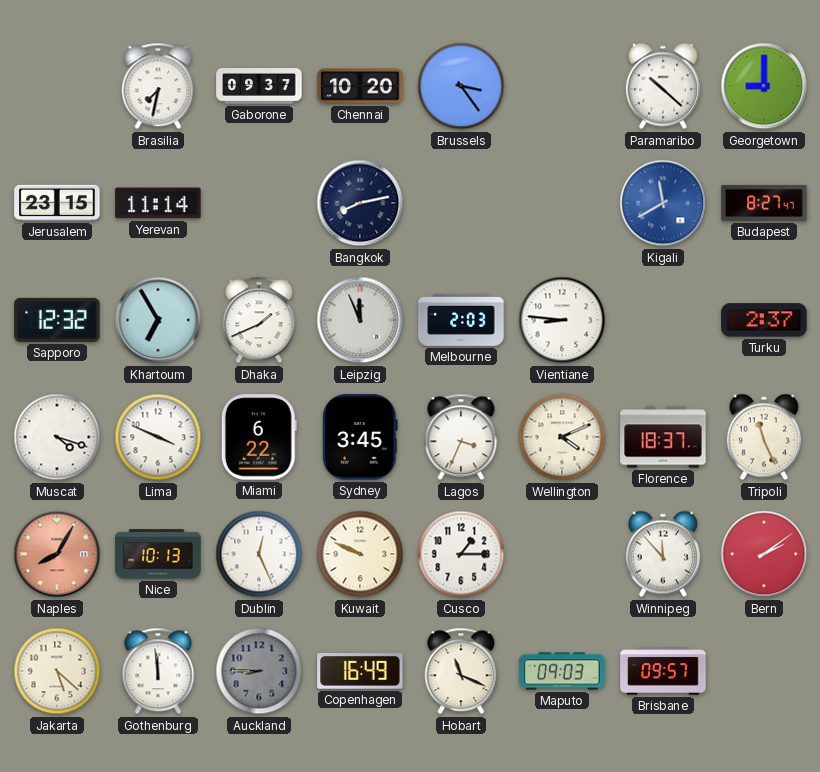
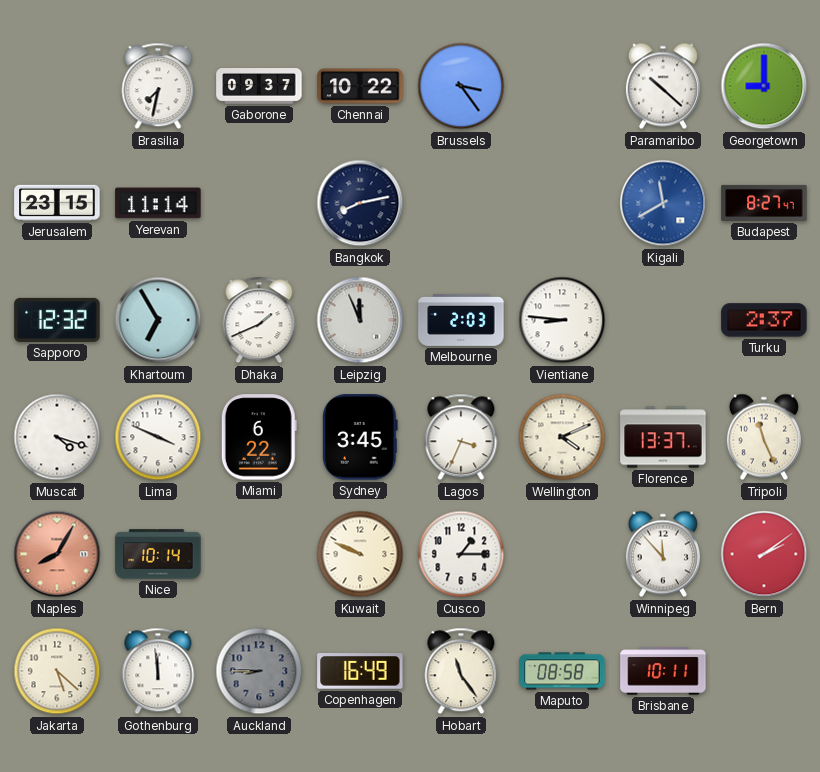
Chennai: 10:20 -> 10:22 (360, 86)
Florence: 18:37 -> 13:37 (663, 437)
Nice: 10:13 -> 10:14 (158, 554)
Dublin: 12:26 -> none (259, 554)
Hobart: 11:19 -> 11:24 (461, 671)
Maputo: 09:03 -> 08:58 (562, 671)
Brisbane: 09:57 -> 10:11 (663, 671)
